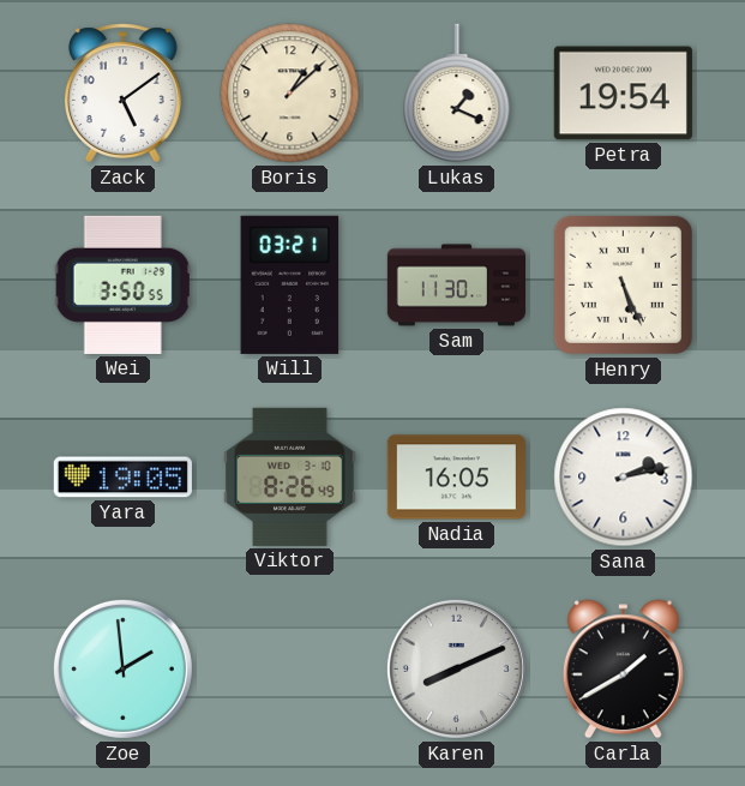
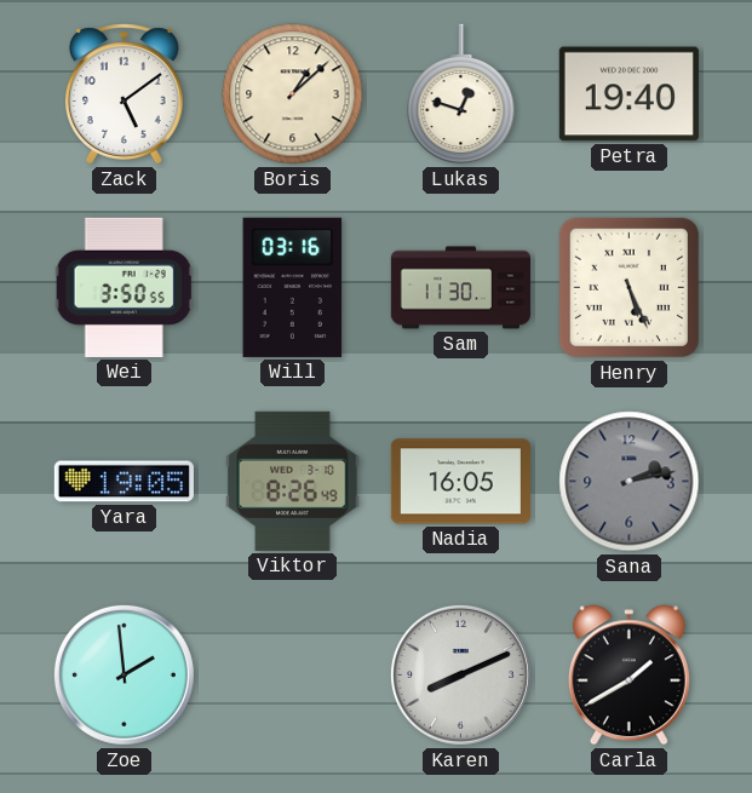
Lukas: 1:19 -> 12:48 (461, 94)
Petra: 19:54 -> 19:40 (628, 94)
Will: 03:21 -> 03:16 (293, 287)
Sana dial: white -> grey (630, 482)
